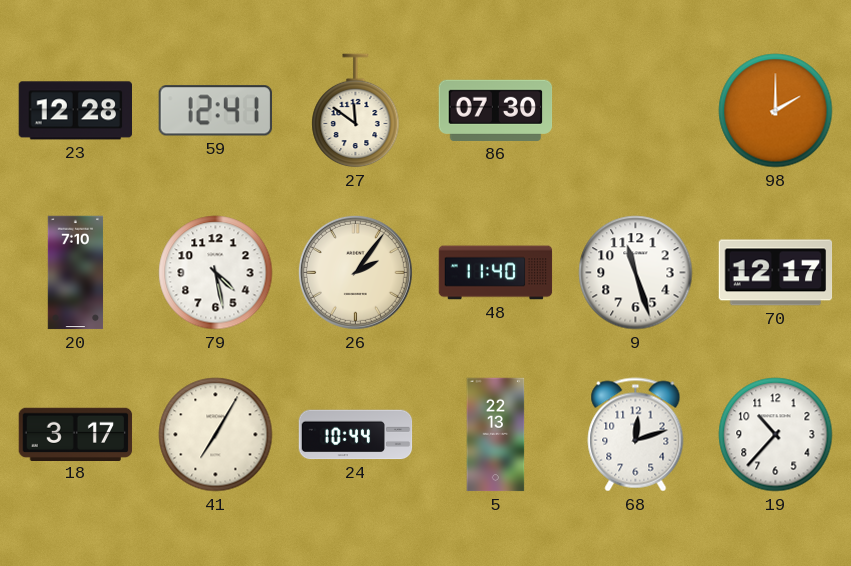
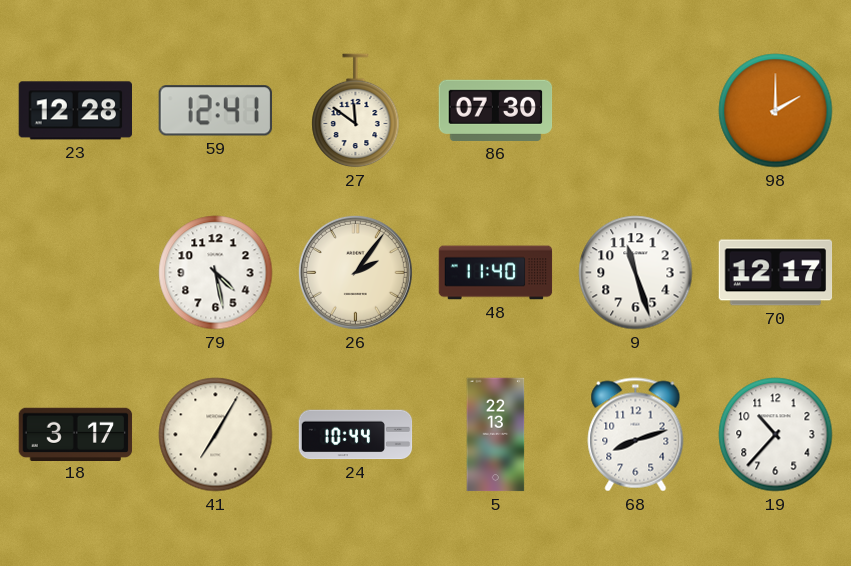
20: 7:10 -> none (76, 273)
68: 12:12 -> 8:12 (636, 435)
